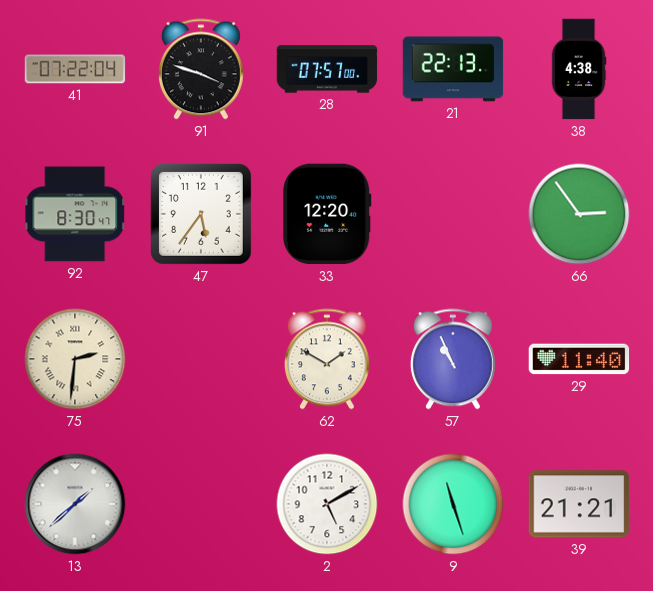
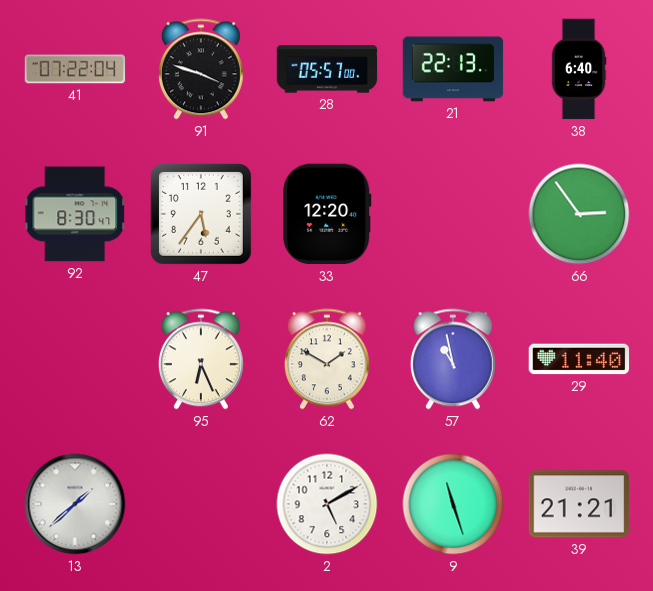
28: 07:57 -> 05:57 (327, 69)
38: 4:38 -> 6:40 (579, 69)
75: 2:31 -> none (75, 359)
95: none -> 6:26 (201, 359)
57: 10:56 -> 10:58 (453, 359)
